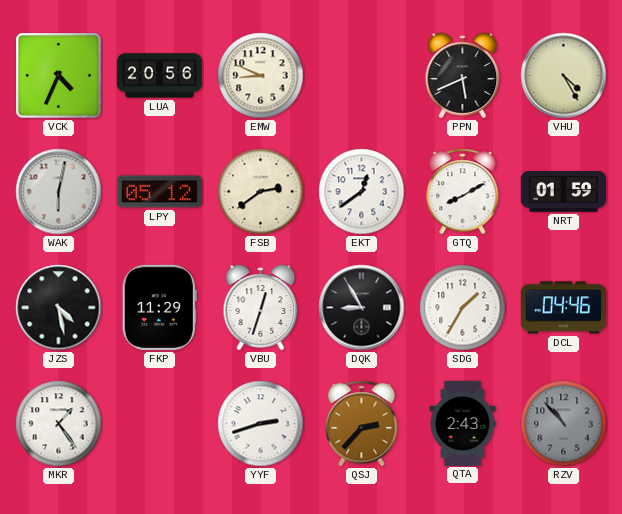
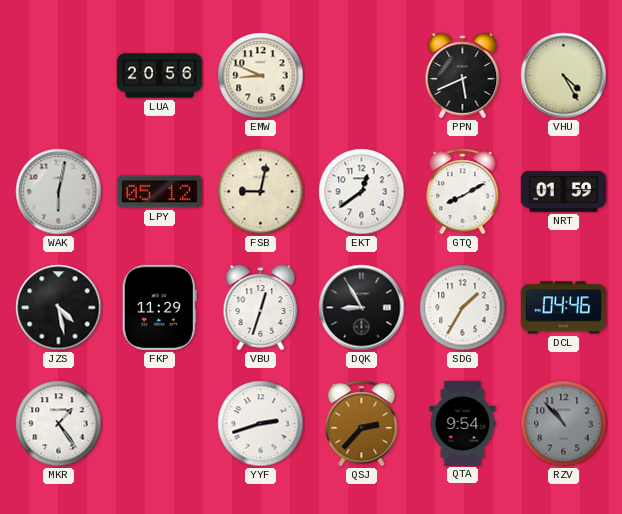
VCK: 4:34 -> none (59, 76)
FSB: 2:39 -> 9:02 (261, 192)
QTA: 2:43 -> 9:54 (463, 423)
